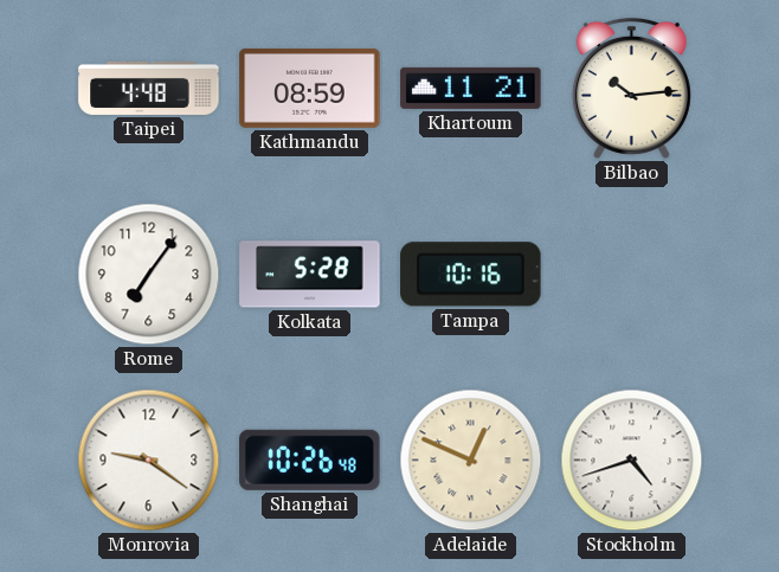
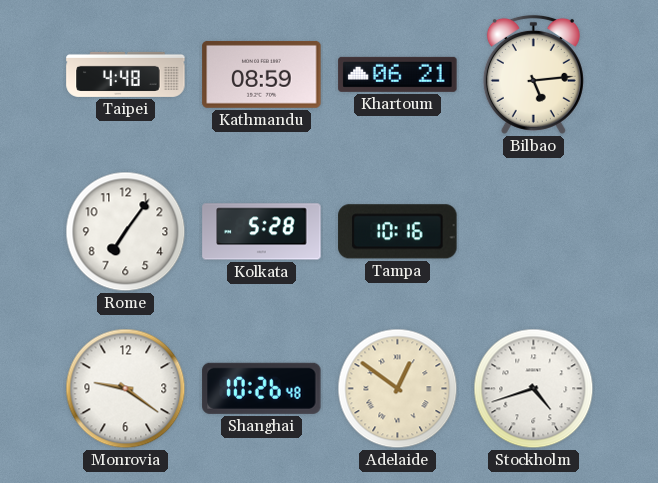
Khartoum: 11:21 -> 06:21 (398, 74)
Bilbao: 10:14 -> 5:14 (533, 74)
Adelaide: 12:49 -> 12:51 (398, 389)
